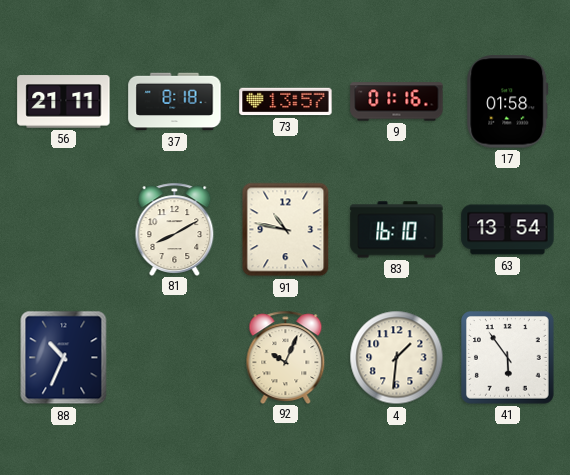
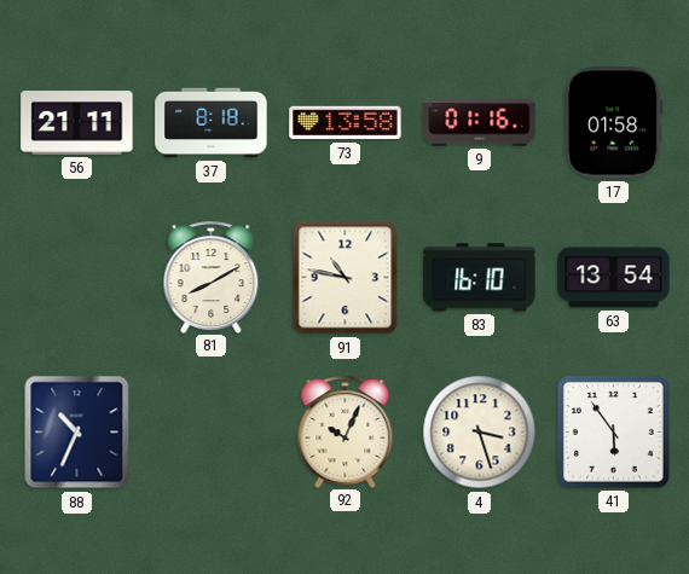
73: 13:57 -> 13:58 (346, 123)
4: 1:31 -> 3:27 (480, 433)
